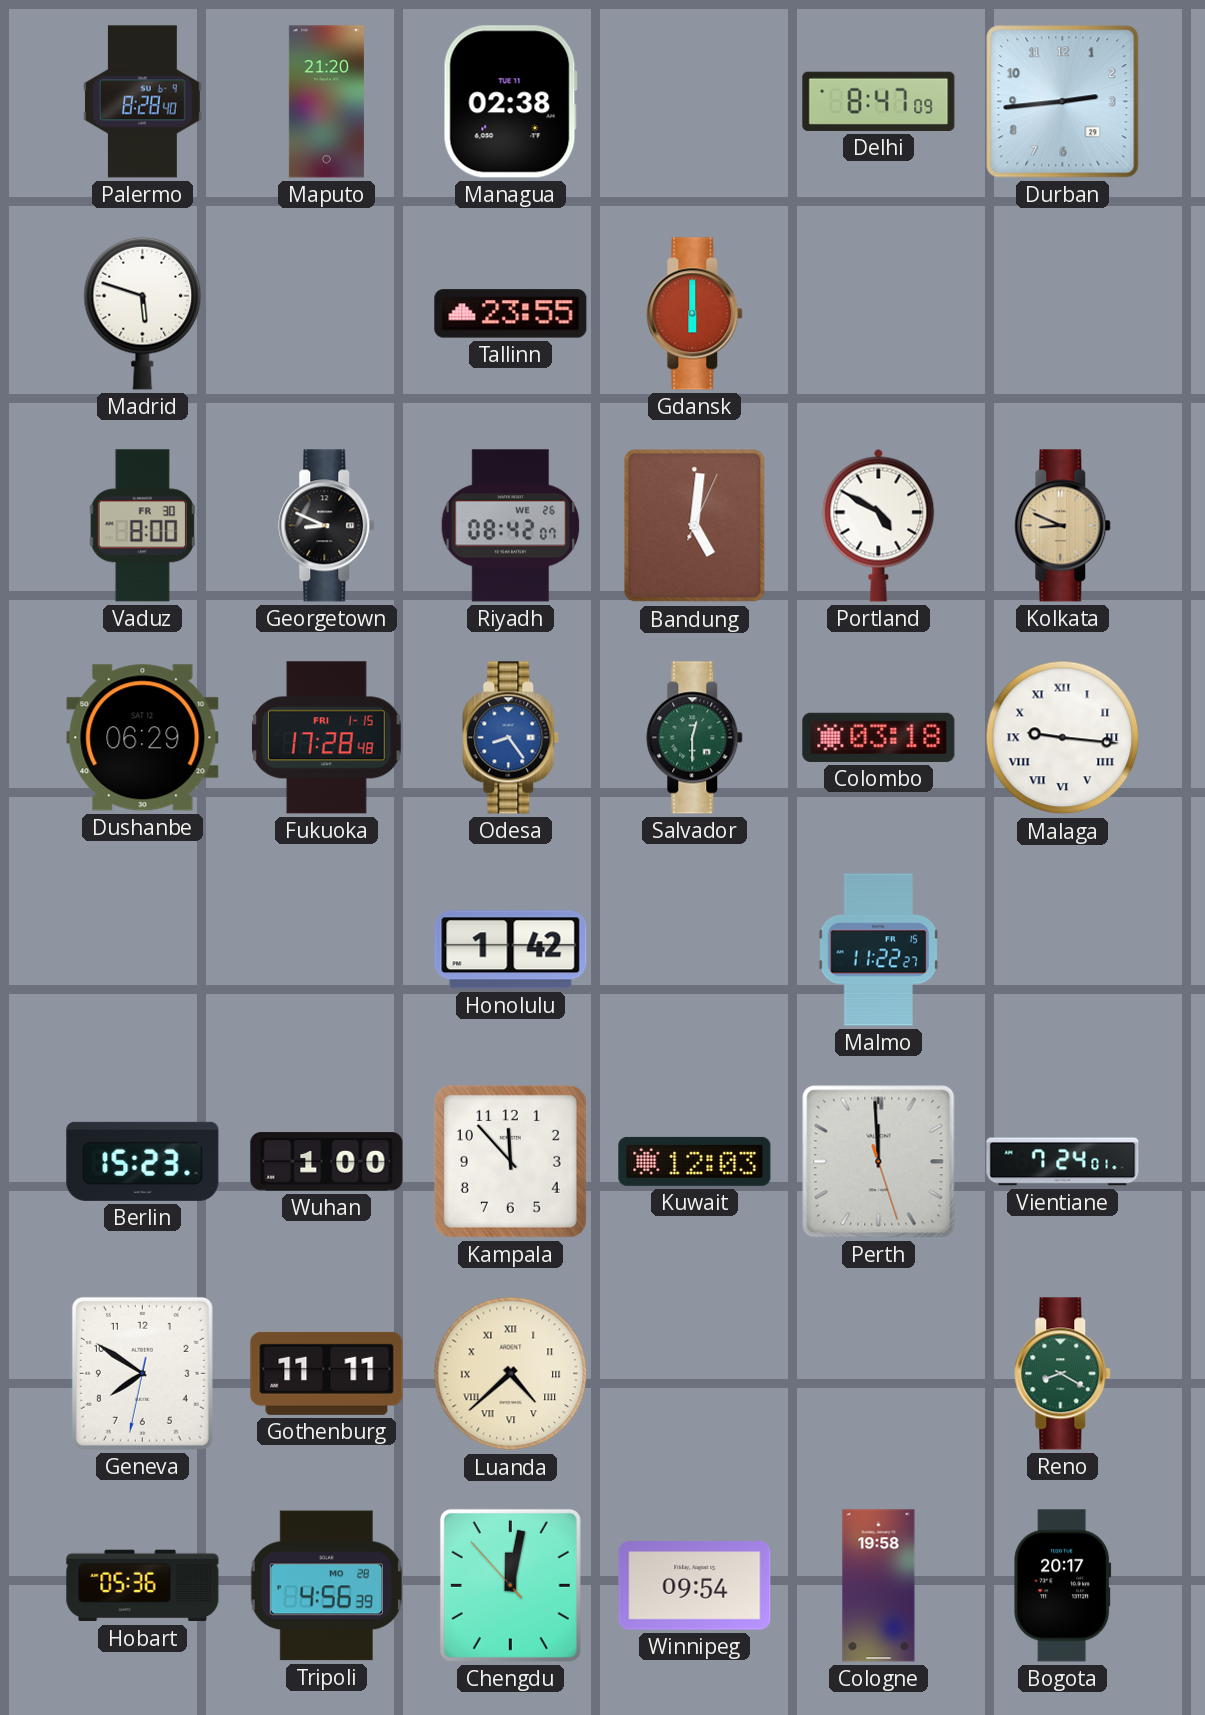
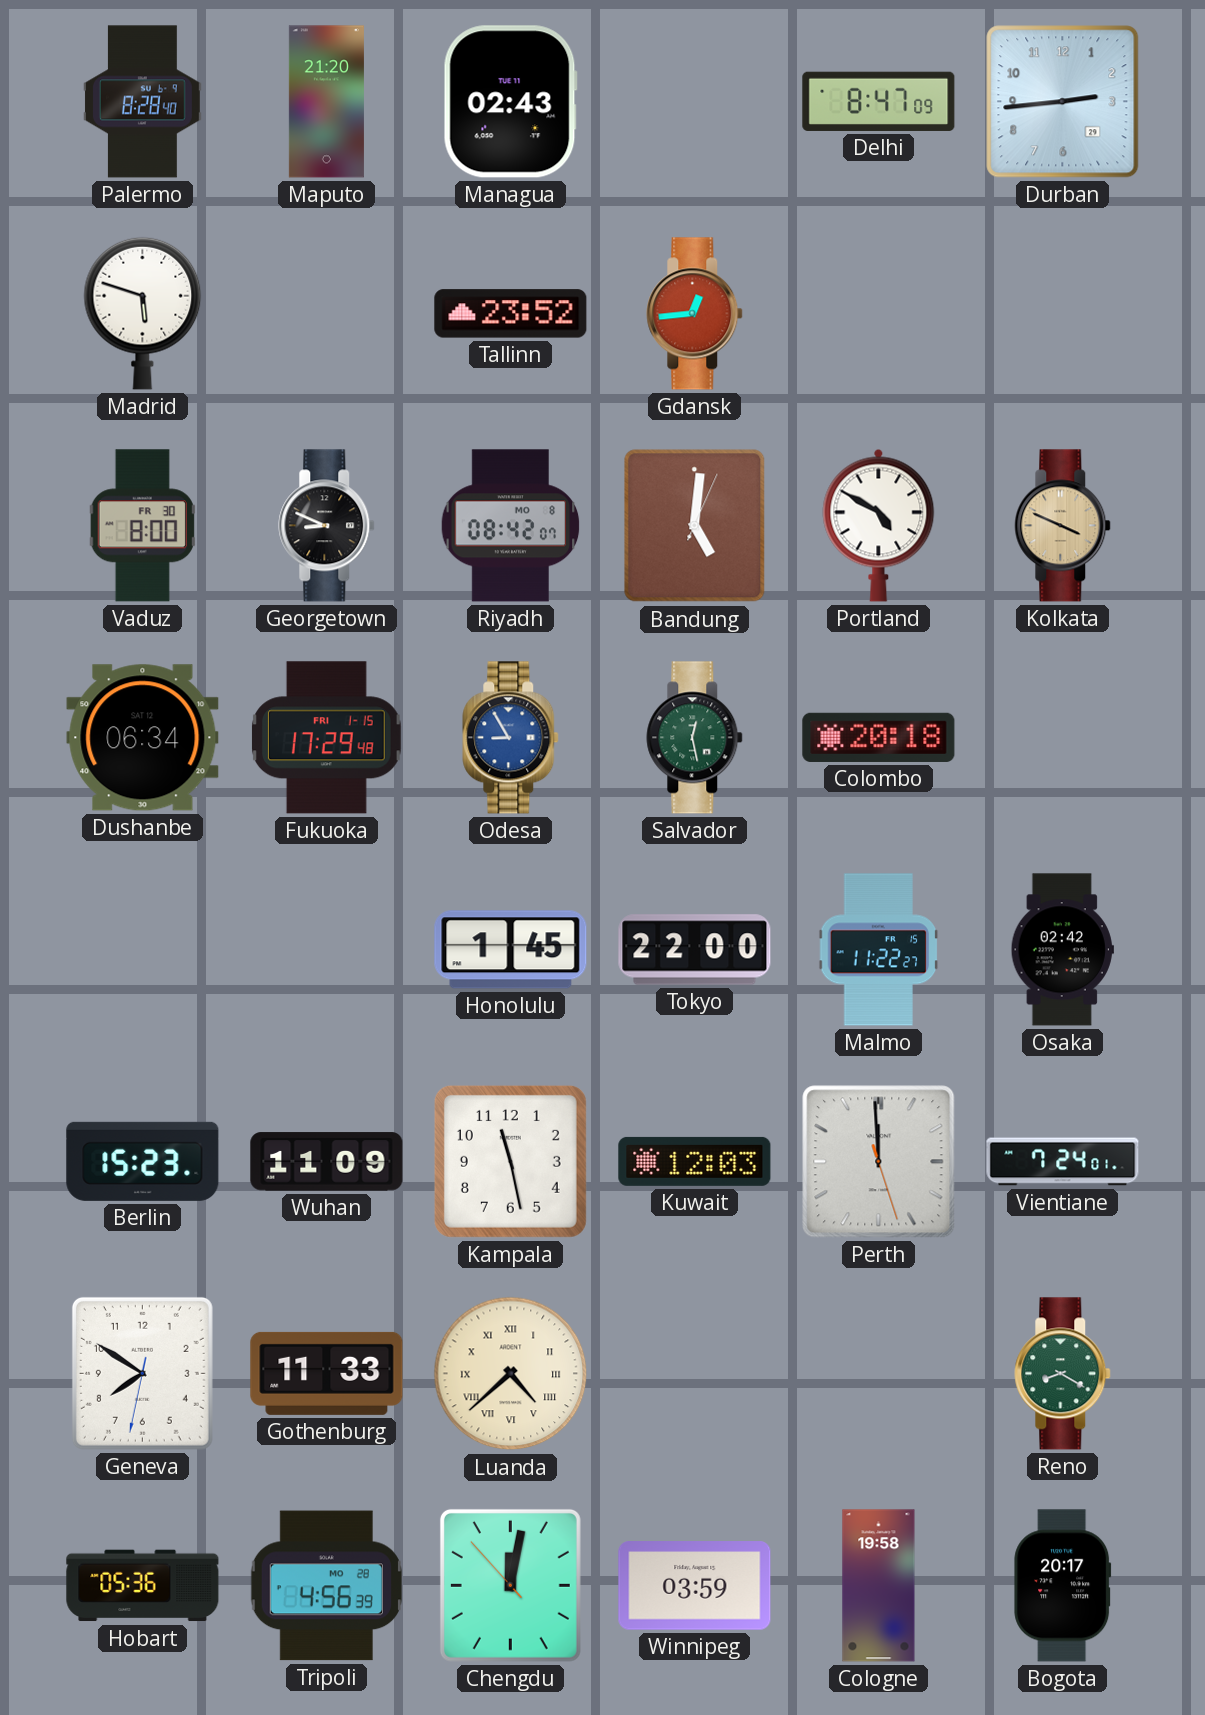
Managua: 02:38 -> 02:43 (510, 102)
Tallinn: 23:55 -> 23:52 (511, 314)
Gdansk: 6:00 -> 12:44 (695, 314)
Riyadh date: WE 26 -> MO 8 (511, 526)
Kolkata: 8:49 -> 3:49 (1063, 526)
Dushanbe: 06:29 -> 06:34 (143, 738)
Fukuoka: 17:28 -> 17:29 (326, 738)
Odesa: 8:24 -> 8:55 (511, 738)
Salvador: 12:30 -> 12:28 (695, 738)
Colombo: 03:18 -> 20:18 (879, 737)
Malaga: 9:16 -> none (1063, 738)
Honolulu: 1:42 -> 1:45 (511, 950)
Tokyo: none -> 22:00 (695, 950)
Osaka: none -> 02:42 (1062, 950)
Wuhan: 1:00 -> 11:09 (327, 1162)
Kampala: 11:53 -> 11:28 (510, 1161)
Gothenburg: 11:11 -> 11:33 (327, 1373)
Winnipeg: 09:54 -> 03:59 (695, 1586)
